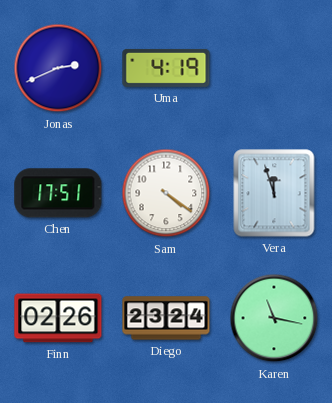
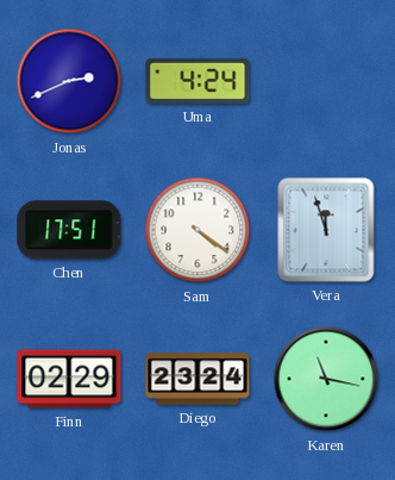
Uma: 4:19 -> 4:24 (197, 81)
Finn: 02:26 -> 02:29 (69, 379)
